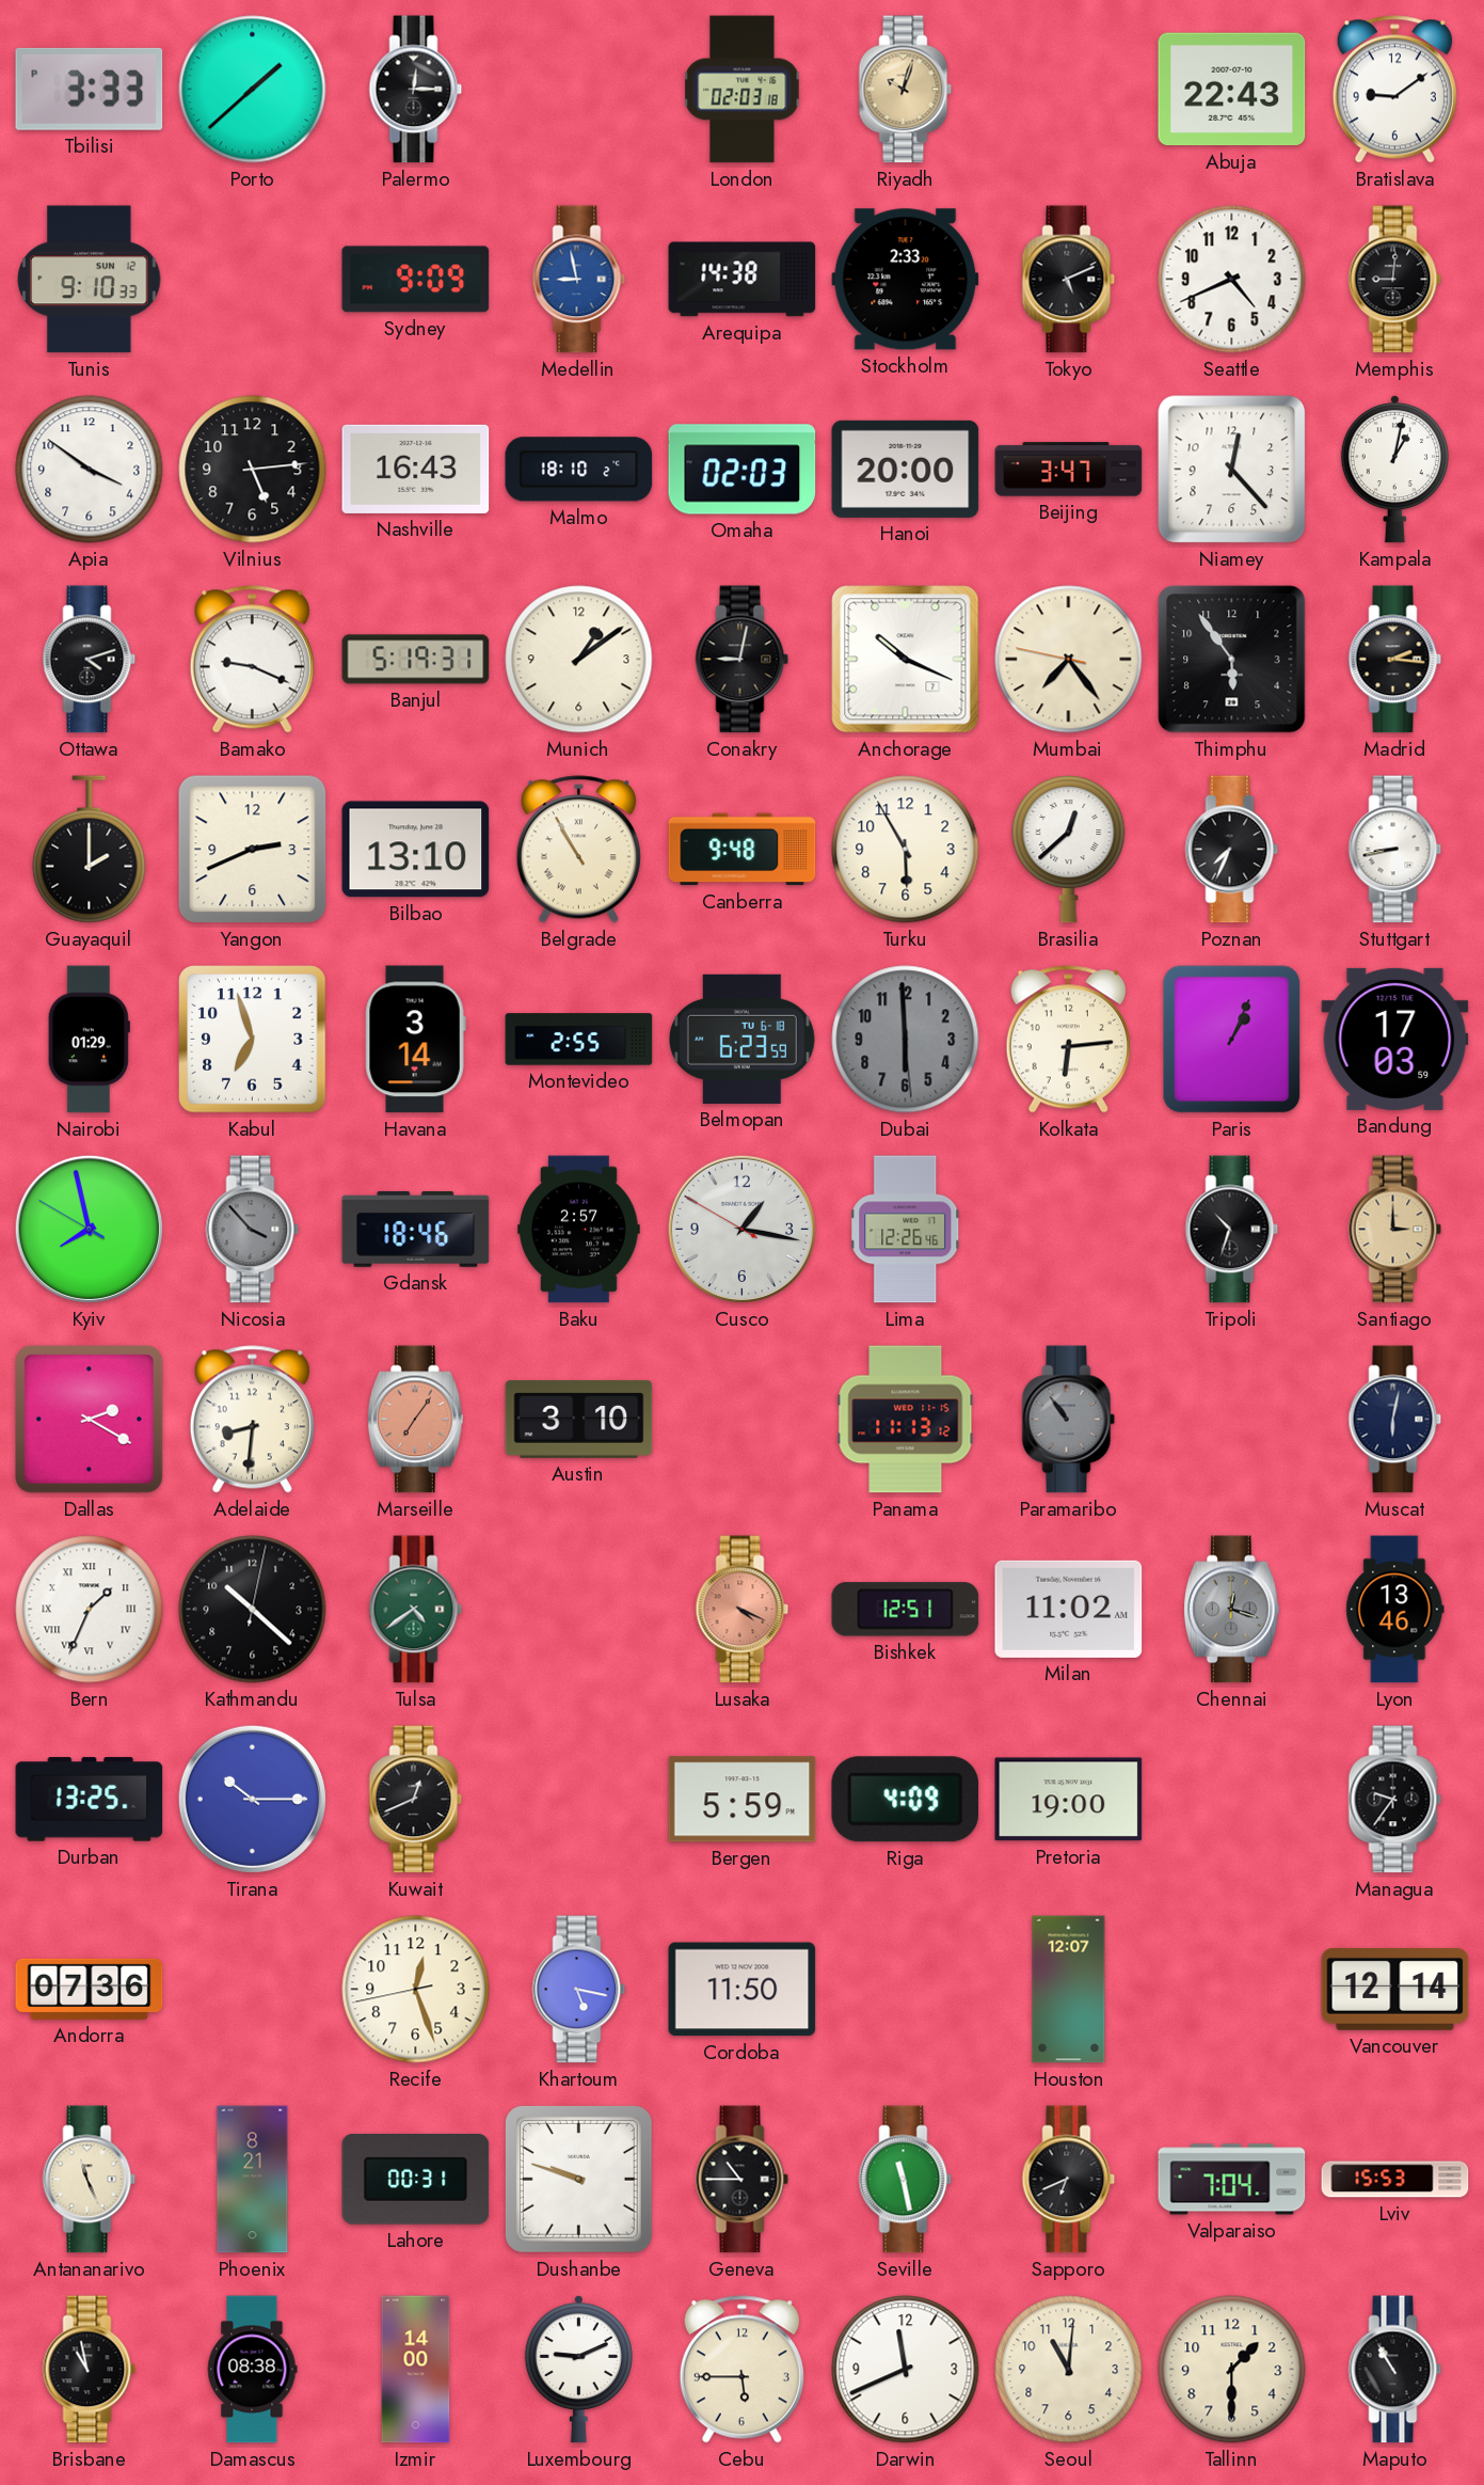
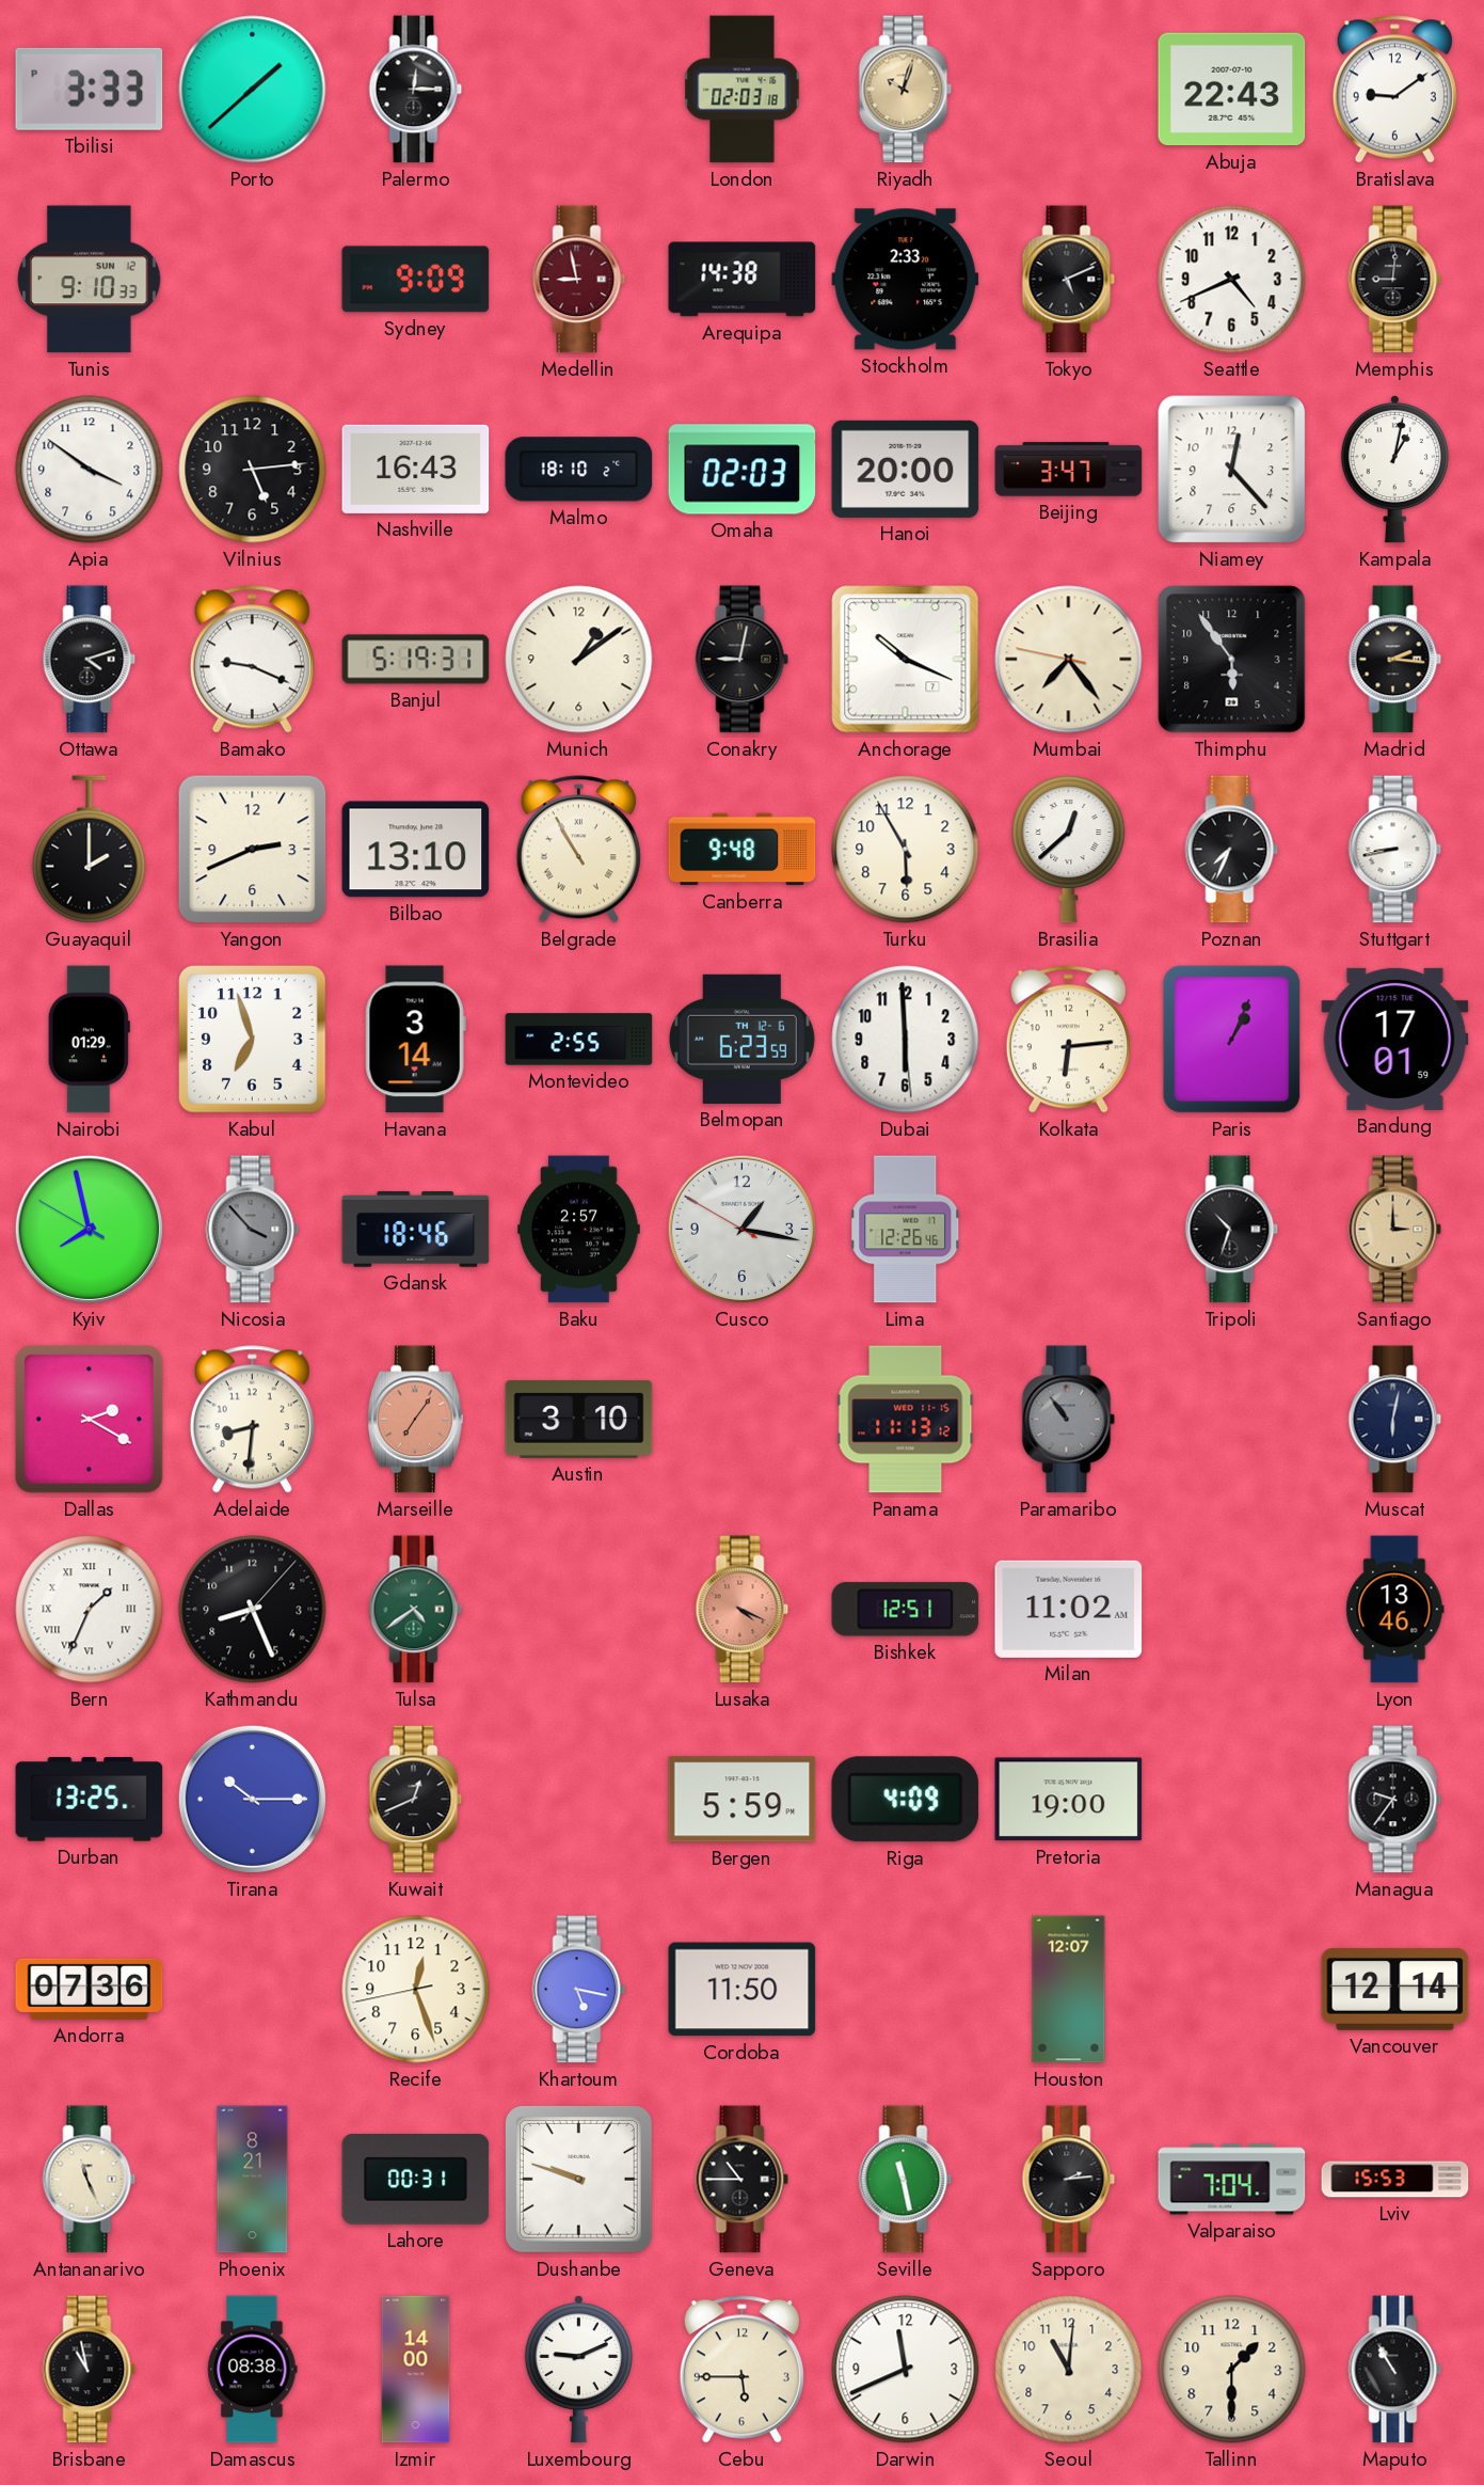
Medellin dial: blue -> burgundy (579, 280)
Belmopan date: TU 6-18 -> TH 12-6 (741, 1039)
Dubai dial: grey -> white (906, 1040)
Bandung: 17:03 -> 17:01 (1395, 1039)
Kathmandu: 10:22 -> 8:26 (253, 1610)
Chennai: 12:18 -> none (1231, 1610)
Sapporo: 6:41 -> 2:14 (1069, 2180)
